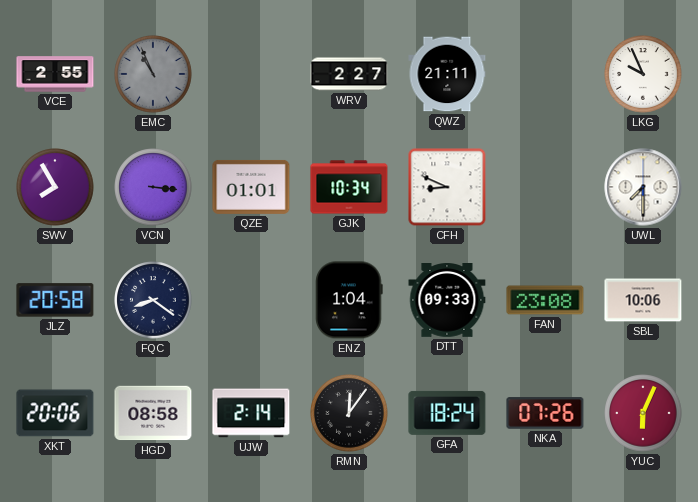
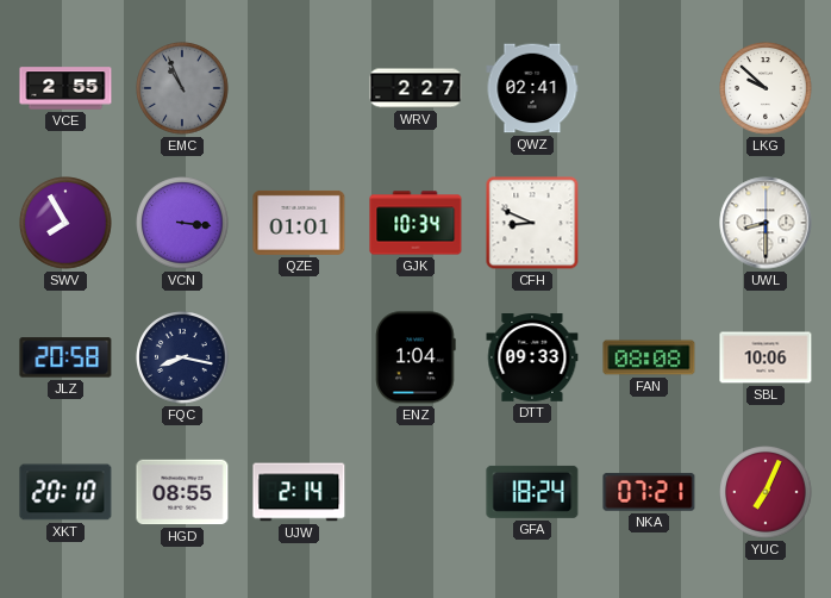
QWZ: 21:11 -> 02:41 (532, 88)
LKG: 9:56 -> 9:52 (766, 88)
UWL: 7:30 -> 8:30 (766, 223)
FQC: 8:21 -> 8:17 (182, 357)
FAN: 23:08 -> 08:08 (649, 357)
XKT: 20:06 -> 20:10 (65, 492)
HGD: 08:58 -> 08:55 (182, 492)
RMN: 12:06 -> none (349, 413)
NKA: 07:26 -> 07:21 (649, 492)
YUC: 6:04 -> 7:04 (766, 492)
